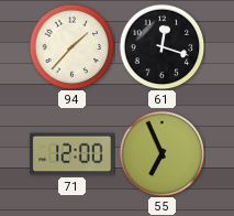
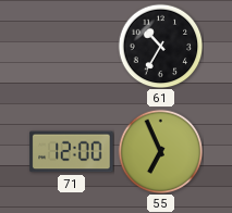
94: 1:37 -> none (71, 46)
61: 12:18 -> 10:35 (160, 46)
